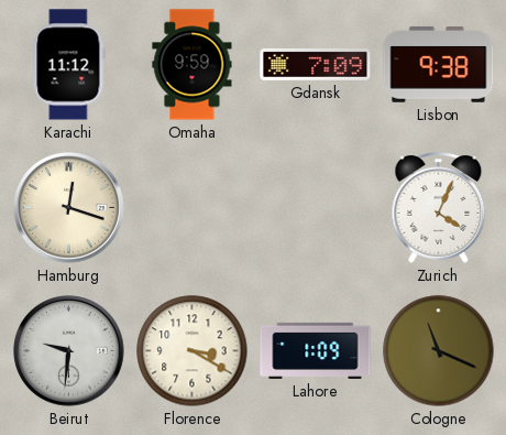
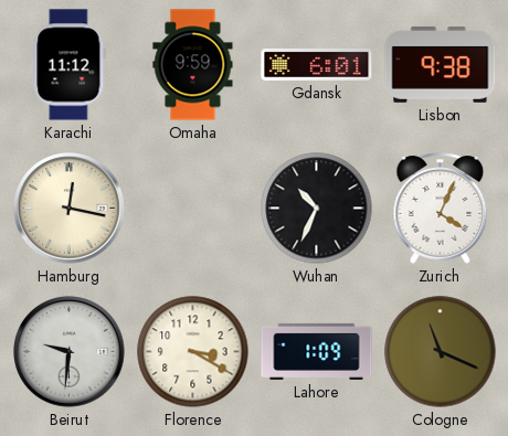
Gdansk: 7:09 -> 6:01 (317, 64)
Hamburg: 12:18 -> 12:17 (70, 209)
Wuhan: none -> 10:34 (317, 209)
